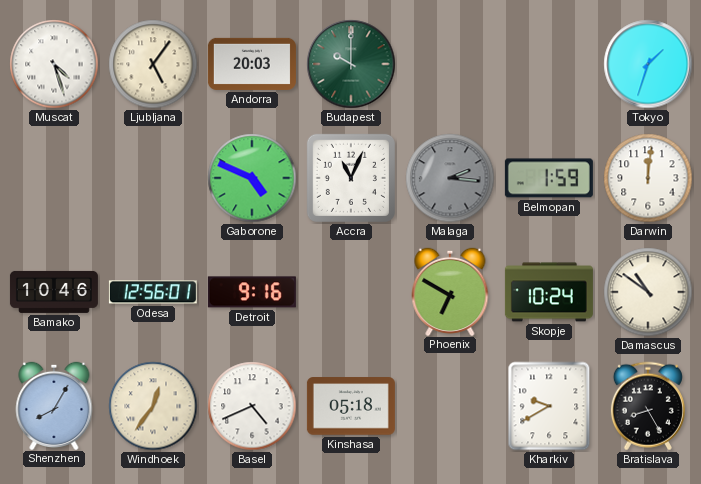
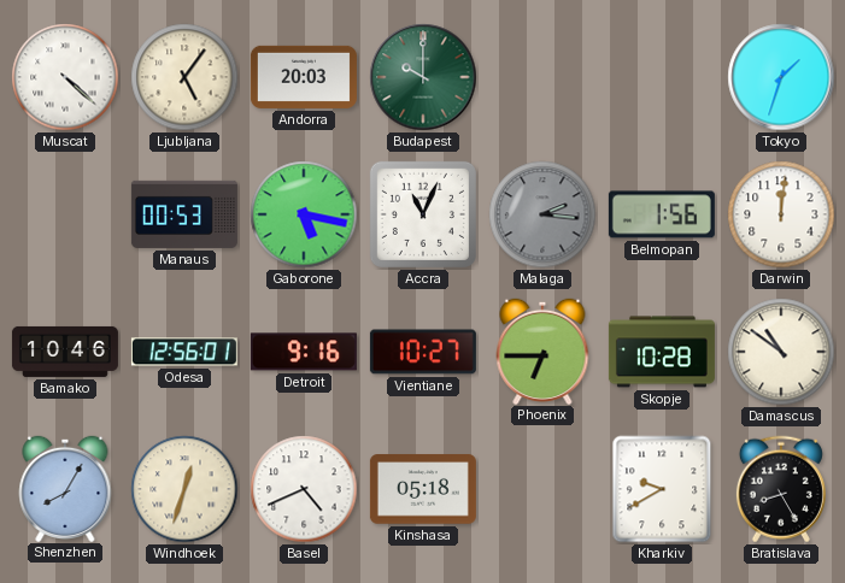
Muscat: 4:27 -> 4:22 (65, 77)
Manaus: none -> 00:53 (184, 214)
Gaborone: 4:49 -> 5:17 (304, 214)
Belmopan: 1:59 -> 1:56 (662, 214)
Vientiane: none -> 10:27 (423, 352)
Phoenix: 6:50 -> 6:45 (542, 351)
Skopje: 10:24 -> 10:28 (662, 352)
Windhoek: 12:36 -> 12:33 (184, 489)
